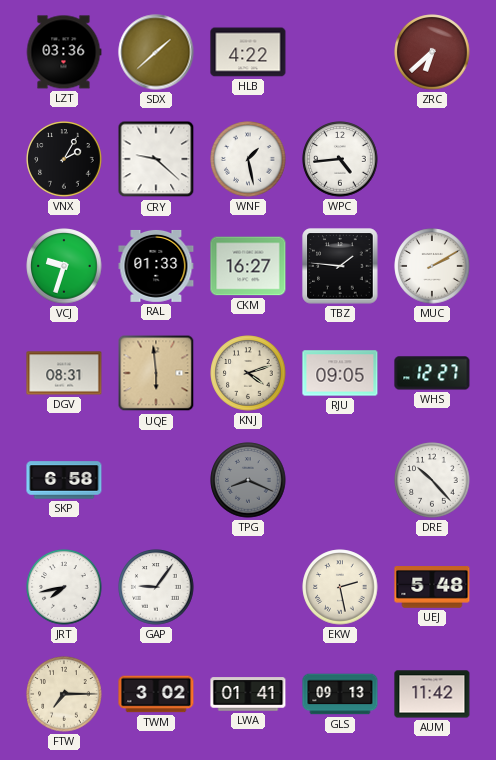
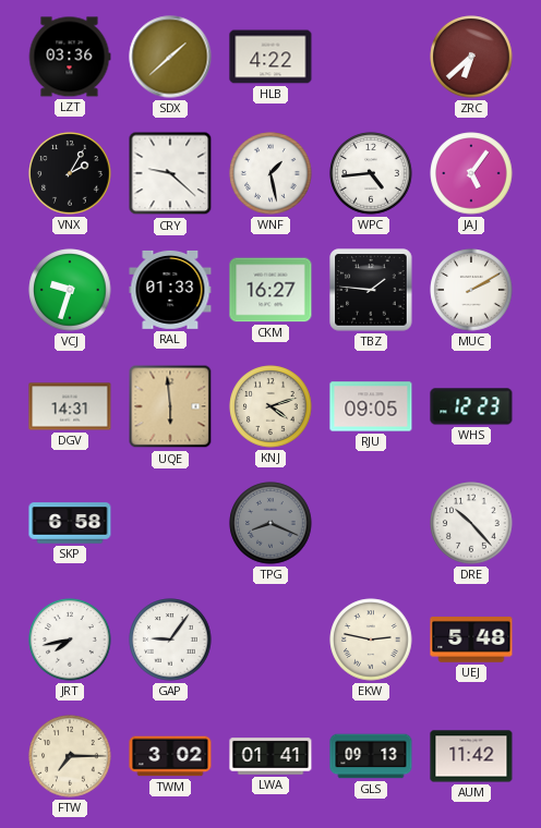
JAJ: none -> 5:06 (471, 173)
DGV: 08:31 -> 14:31 (70, 406)
WHS: 12:27 -> 12:23 (471, 406)
EKW: 2:28 -> 2:47 (371, 640)
